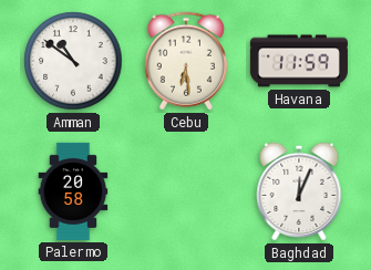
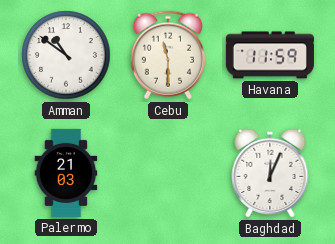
Cebu: 6:29 -> 11:30 (168, 55)
Palermo: 20:58 -> 21:03 (66, 173)
